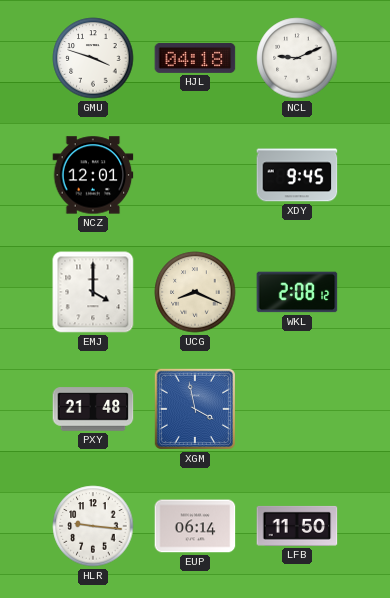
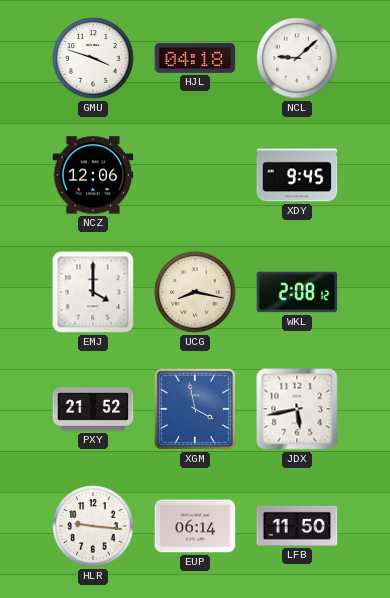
NCL: 9:11 -> 9:08 (297, 58)
NCZ: 12:01 -> 12:06 (93, 175)
UCG: 8:19 -> 8:17 (195, 292)
PXY: 21:48 -> 21:52 (93, 409)
JDX: none -> 5:43 (297, 409)
